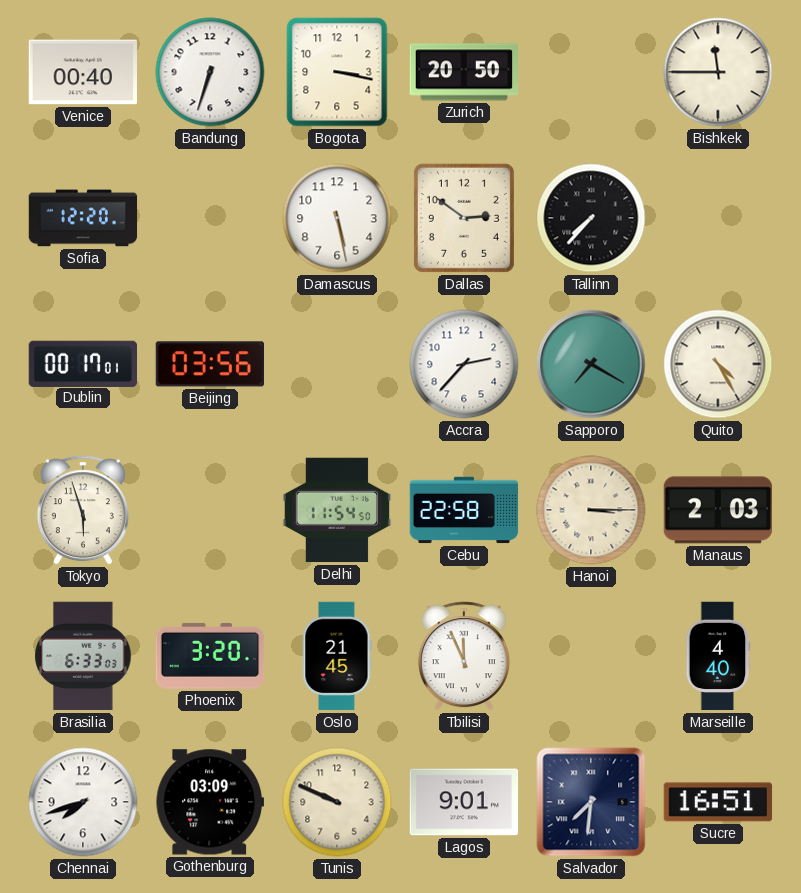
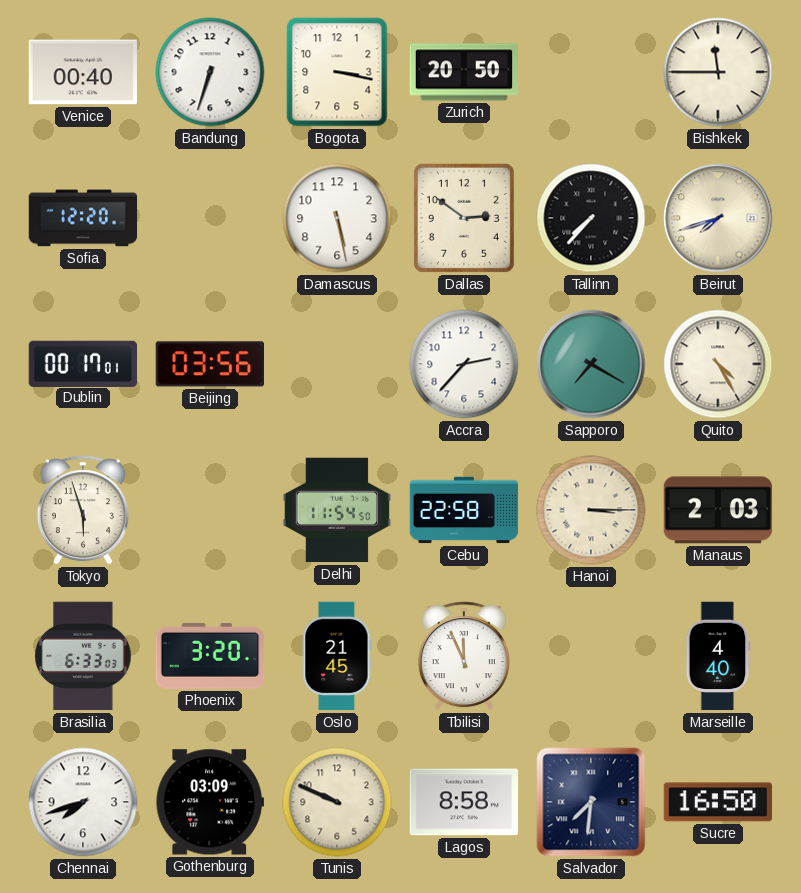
Beirut: none -> 7:42 (718, 218)
Lagos: 9:01 -> 8:58 (464, 802)
Sucre: 16:51 -> 16:50 (718, 802)
